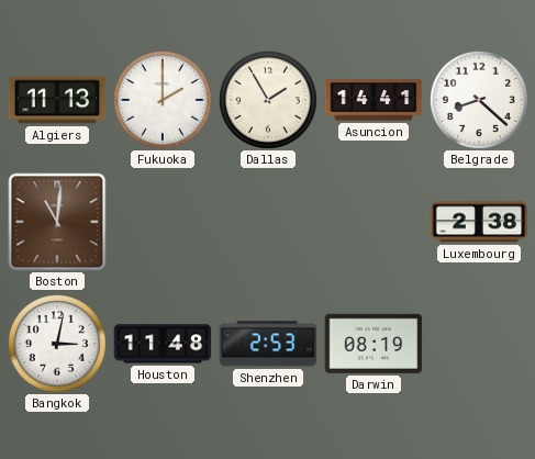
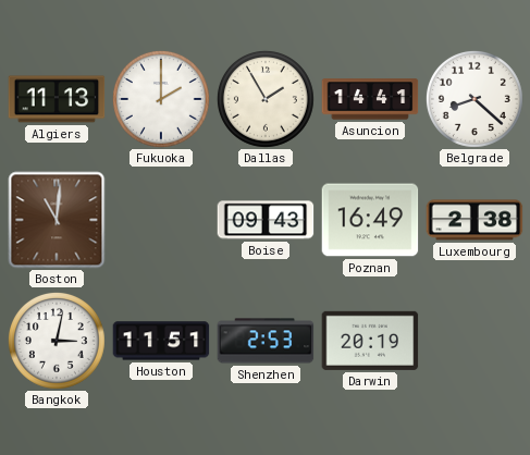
Boise: none -> 09:43 (266, 220)
Poznan: none -> 16:49 (370, 220)
Houston: 11:48 -> 11:51 (161, 341)
Darwin: 08:19 -> 20:19 (370, 341)
